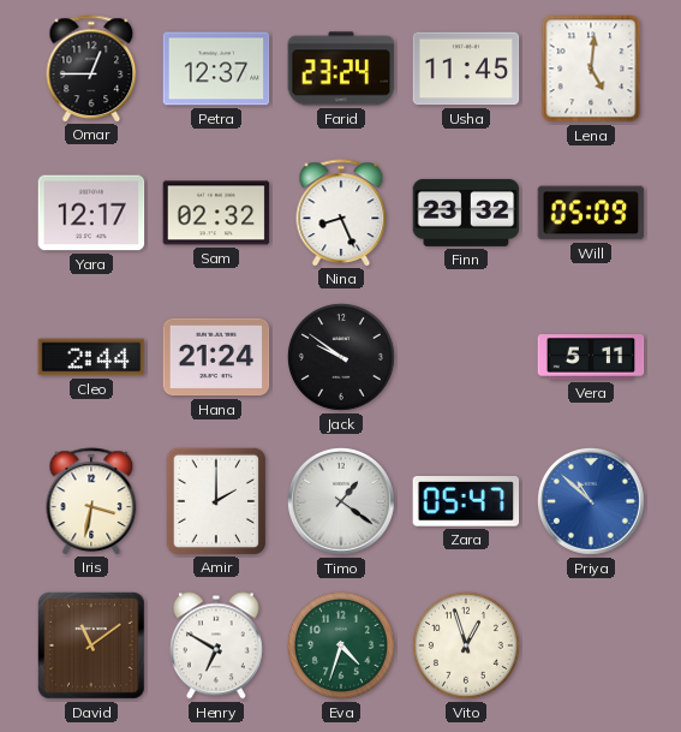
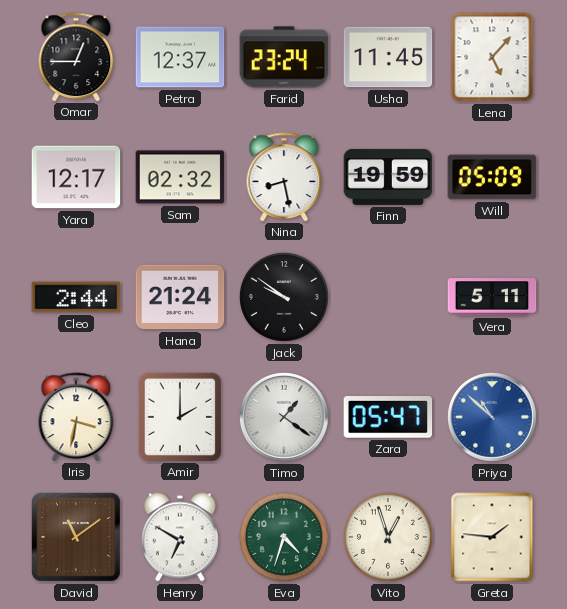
Lena: 5:01 -> 5:07 (492, 57)
Nina: 8:26 -> 8:28 (284, 177)
Finn: 23:32 -> 19:59 (388, 177)
Greta: none -> 1:46 (492, 537)
